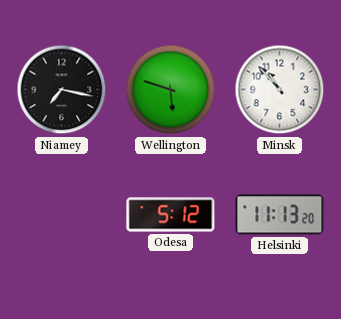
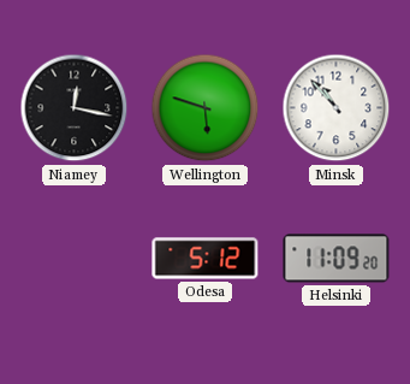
Niamey: 7:17 -> 12:17 (75, 108)
Helsinki: 11:13 -> 11:09 (337, 259)
